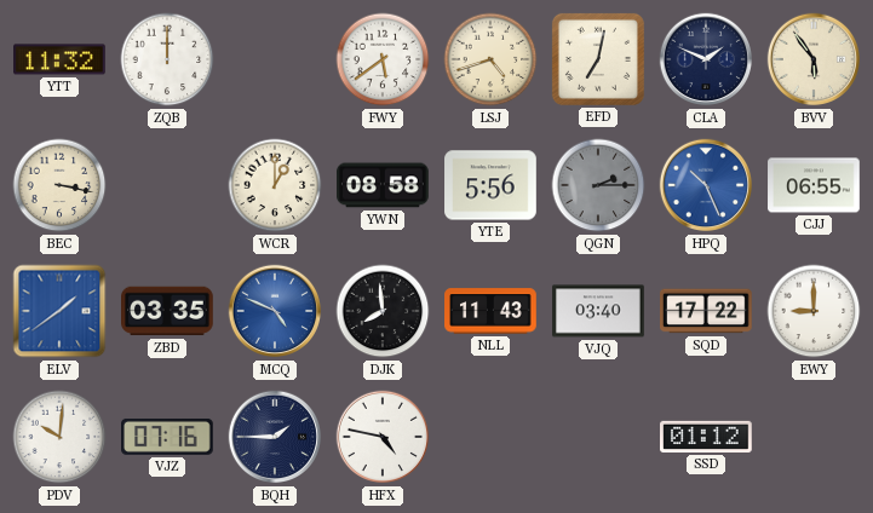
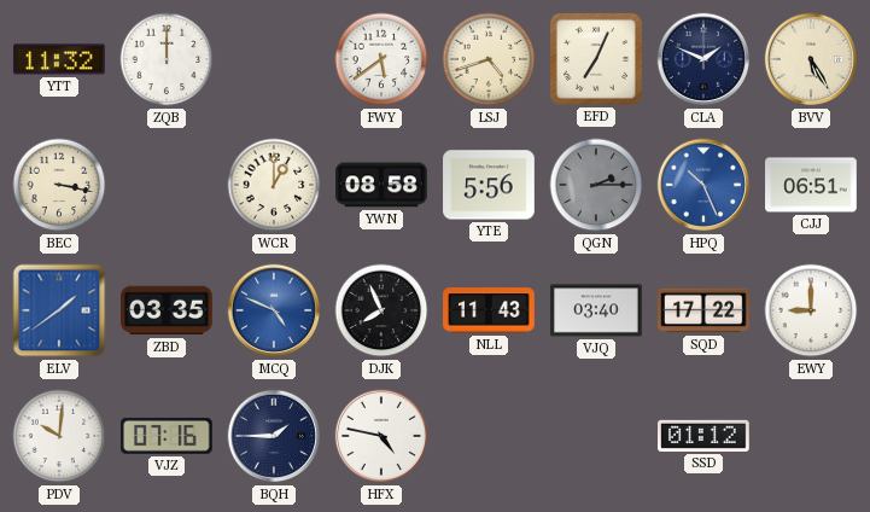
EFD: 7:02 -> 7:04 (596, 59)
BVV: 5:54 -> 5:25 (811, 59)
CJJ: 06:55 -> 06:51 (811, 185)
DJK: 7:59 -> 7:56 (381, 310)
